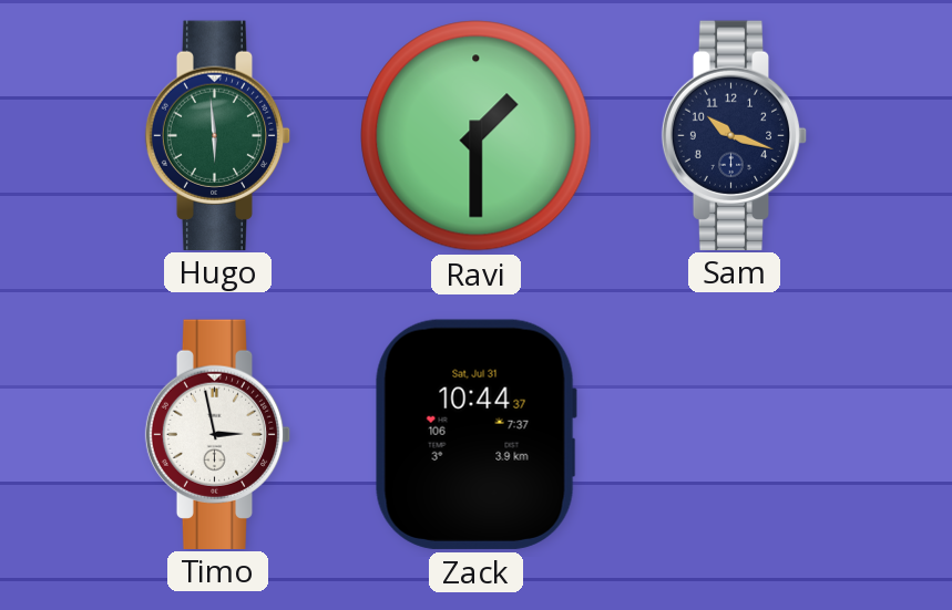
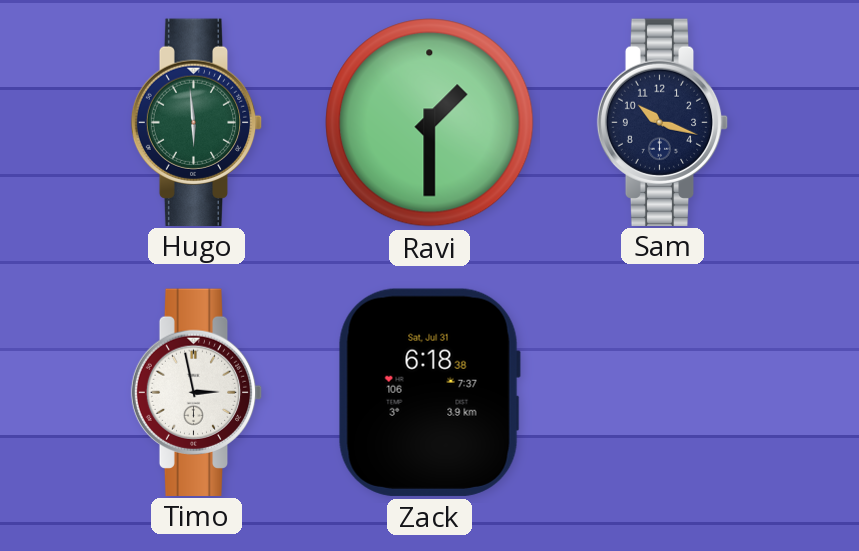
Zack: 10:44 -> 6:18 (429, 392)
